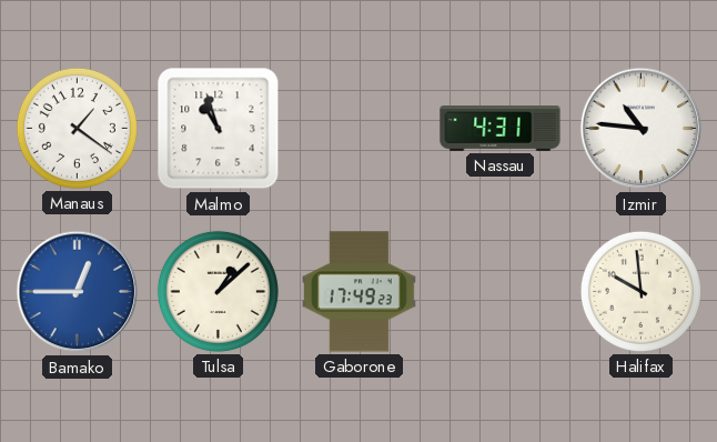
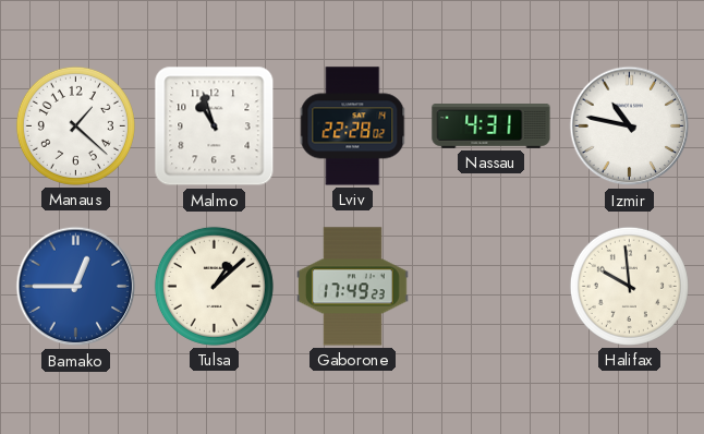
Manaus: 1:21 -> 1:22 (75, 125)
Lviv: none -> 22:28 (353, 126)
Izmir: 10:46 -> 10:47 (630, 126)
